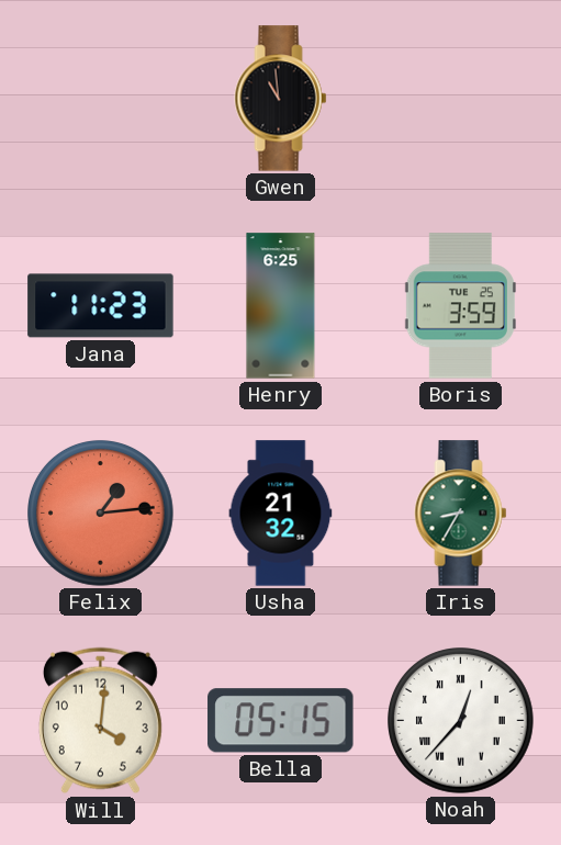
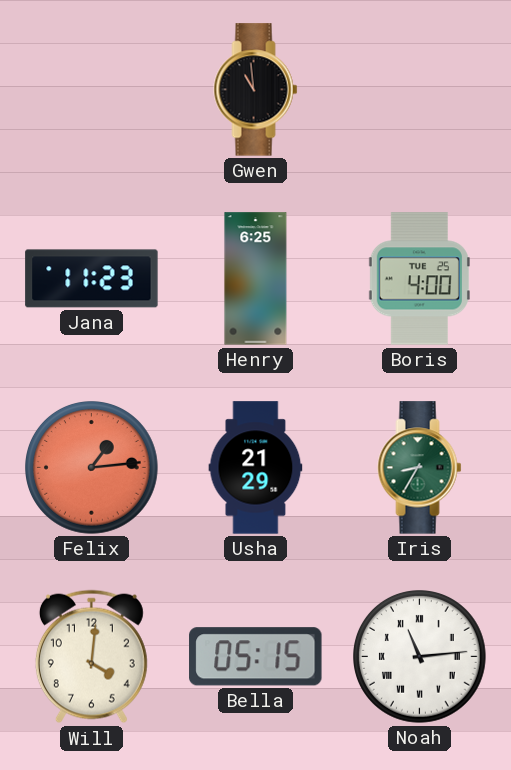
Boris: 3:59 -> 4:00 (419, 279)
Usha: 21:32 -> 21:29 (256, 468)
Noah: 12:37 -> 11:14 (420, 657)
